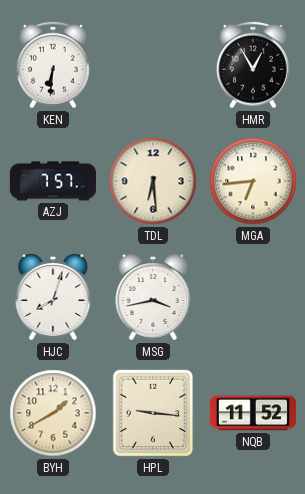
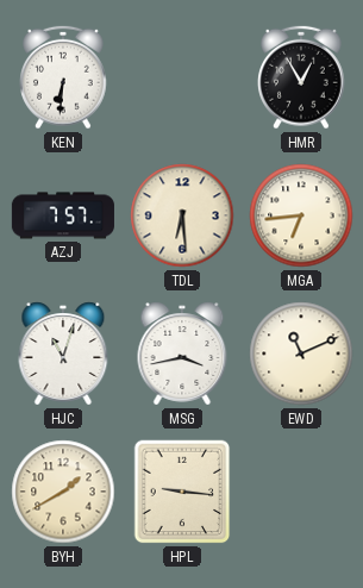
HJC: 8:03 -> 11:03 (63, 354)
EWD: none -> 11:11 (301, 354)
NQB: 11:52 -> none (253, 413)
